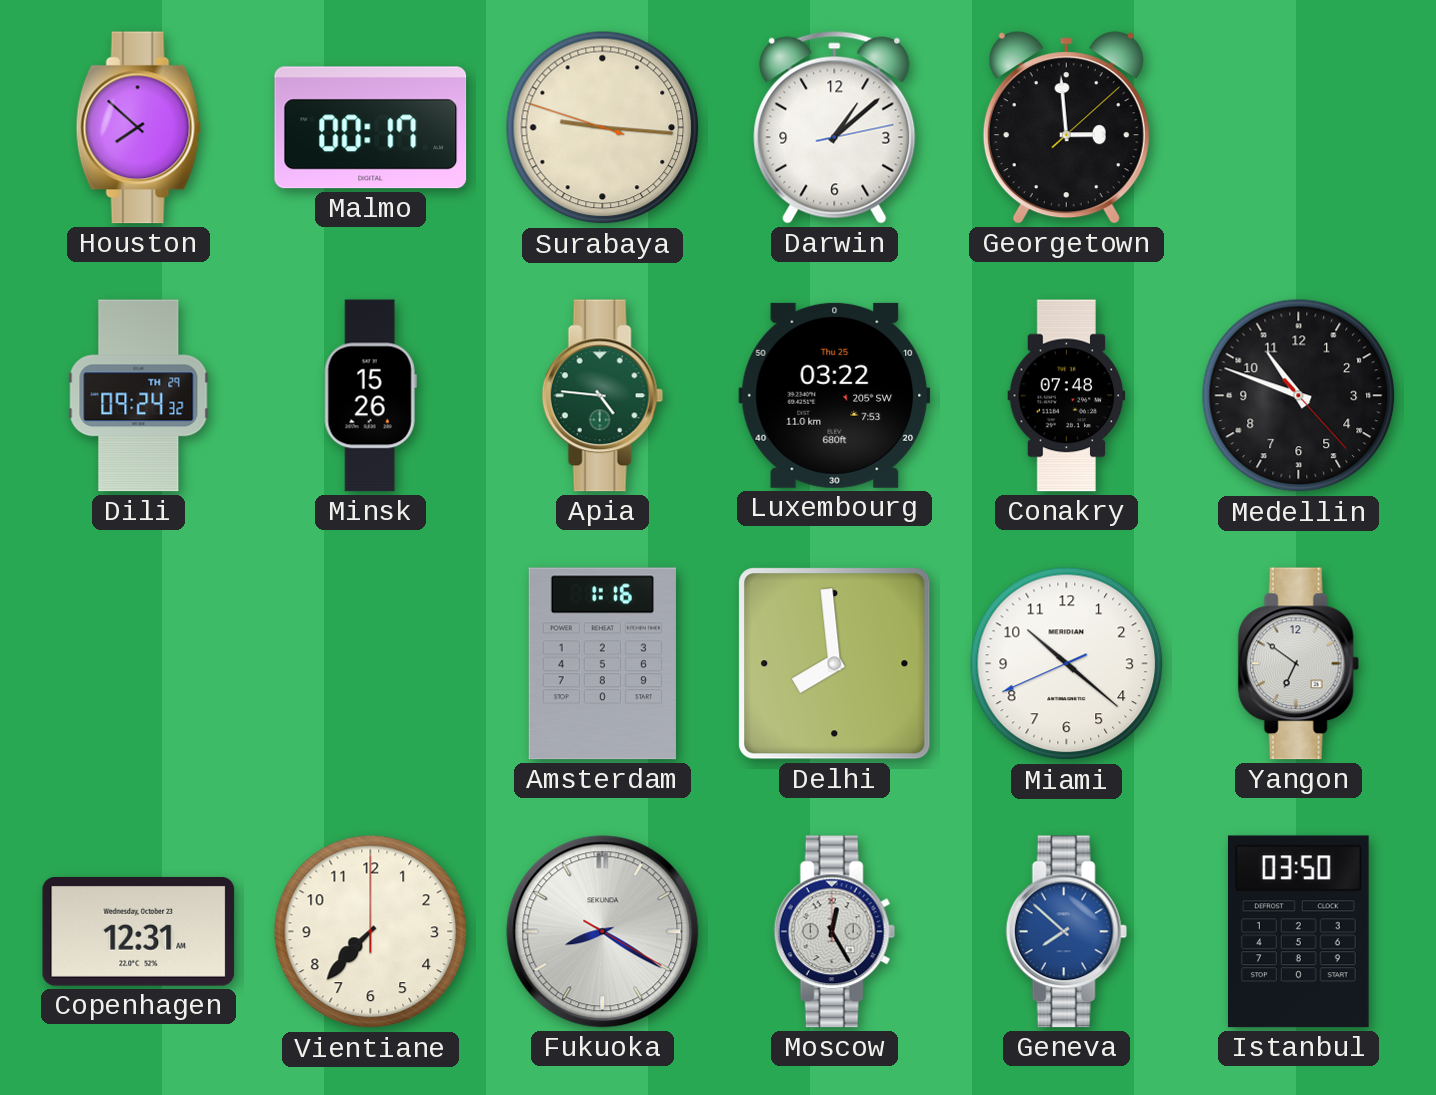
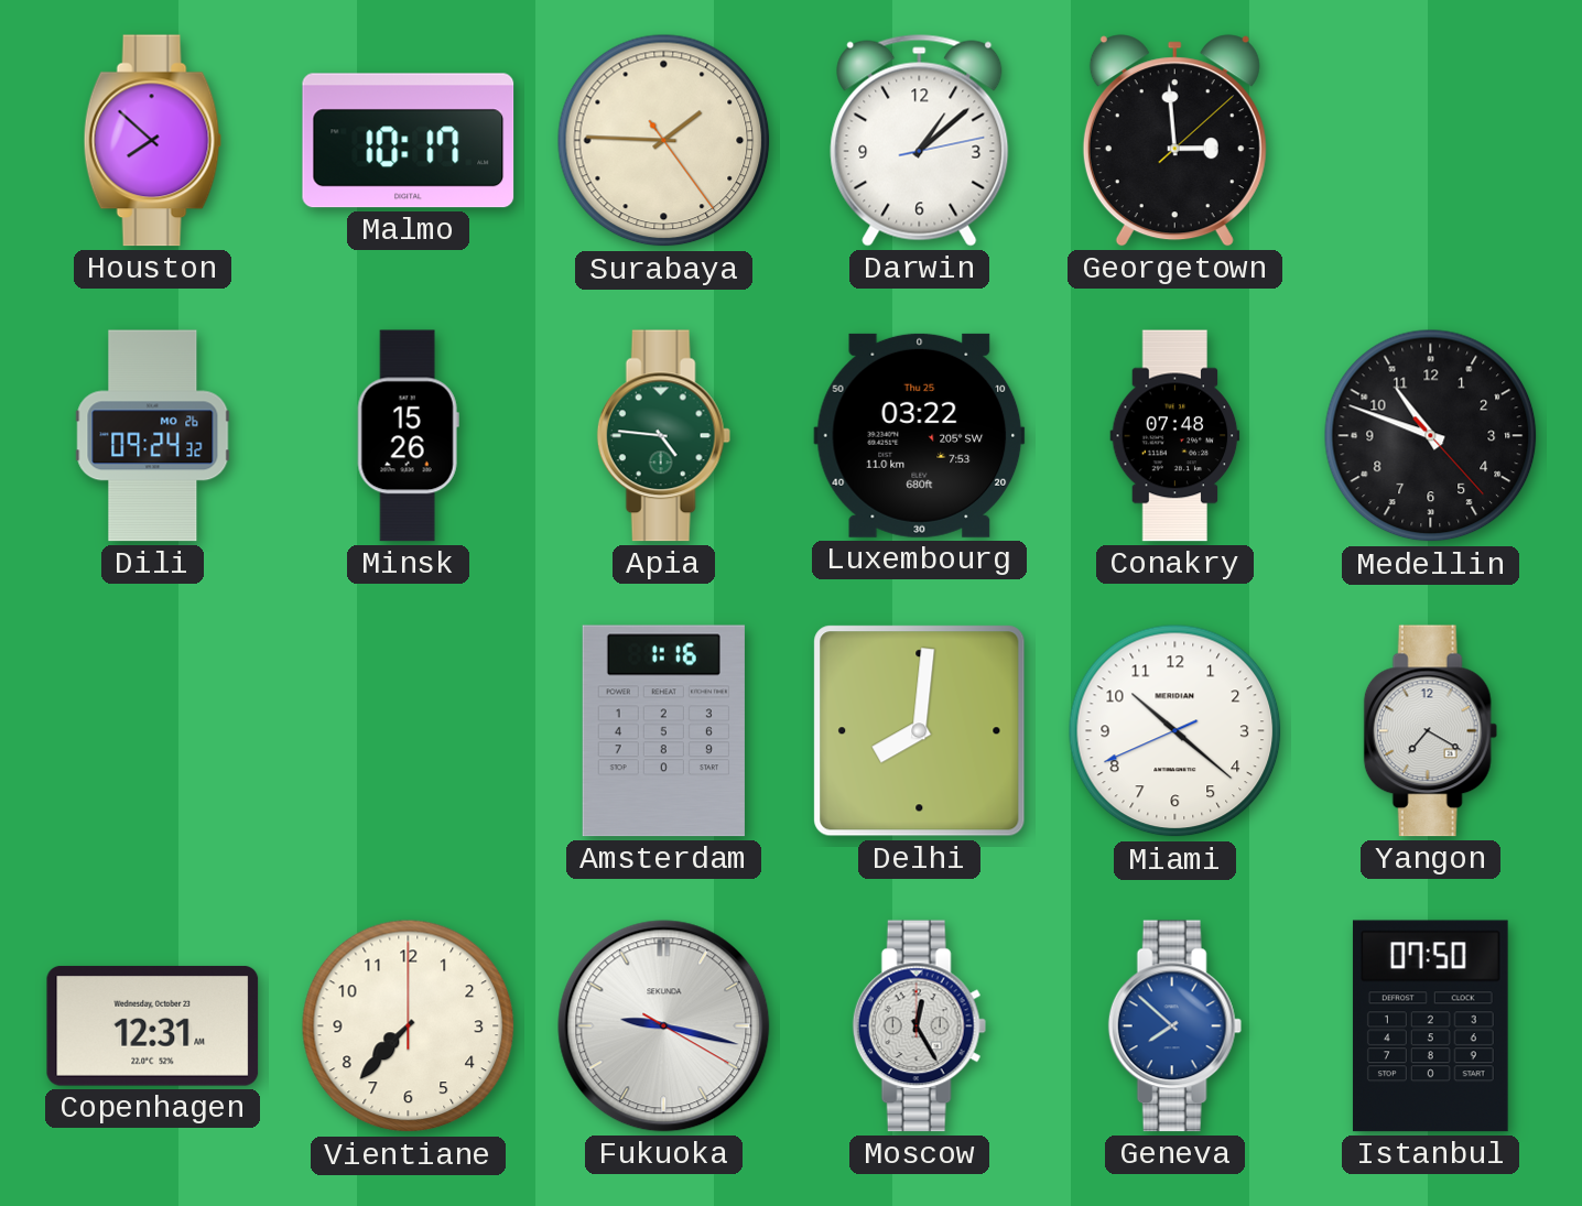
Malmo: 00:17 -> 10:17 (409, 141)
Surabaya: 9:15 -> 1:45 (664, 141)
Dili date: TH 29 -> MO 26 (153, 436)
Delhi: 7:59 -> 8:01 (920, 731)
Yangon: 6:51 -> 7:20 (1430, 731)
Fukuoka: 8:20 -> 9:17 (664, 1026)
Istanbul: 03:50 -> 07:50 (1430, 1026)
